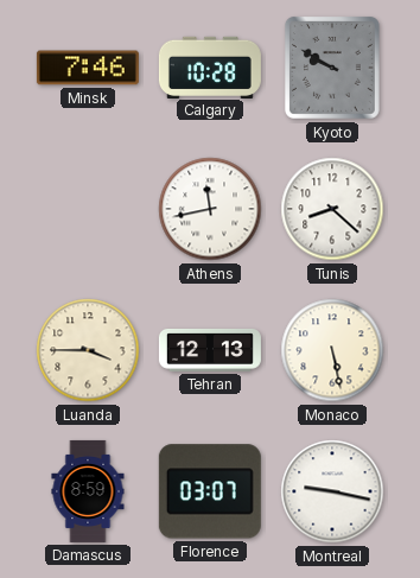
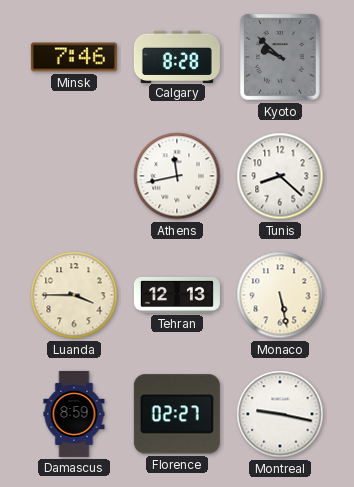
Calgary: 10:28 -> 8:28 (177, 56)
Kyoto: 9:50 -> 9:52 (280, 57)
Florence: 03:07 -> 02:27 (177, 414)
